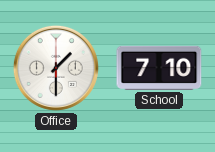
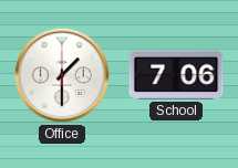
School: 7:10 -> 7:06 (176, 75)
